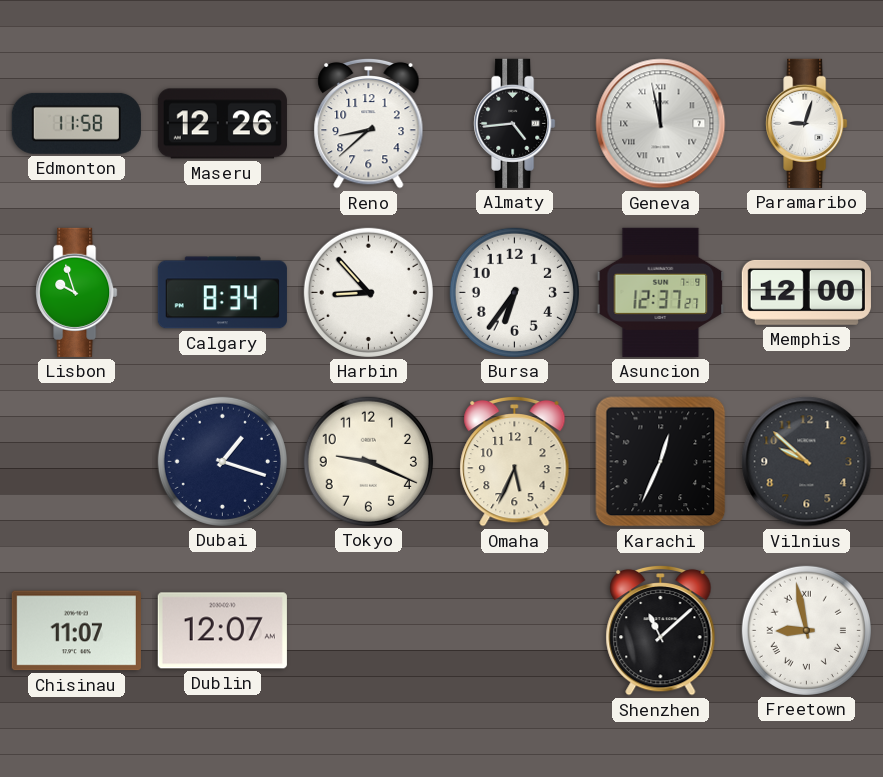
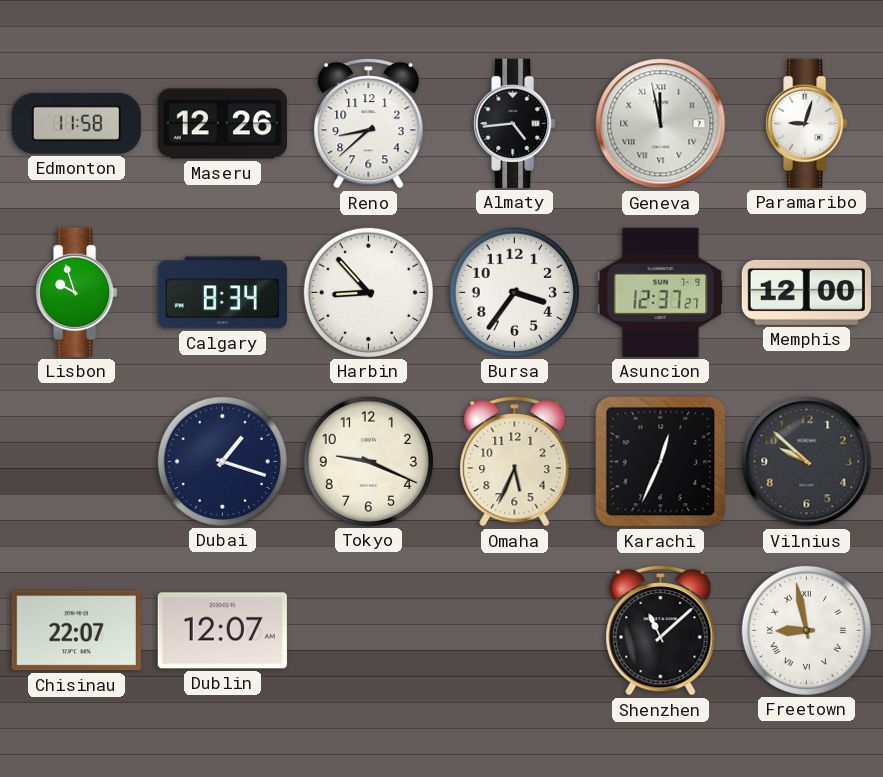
Bursa: 6:36 -> 3:36 (514, 292)
Chisinau: 11:07 -> 22:07 (76, 631)
